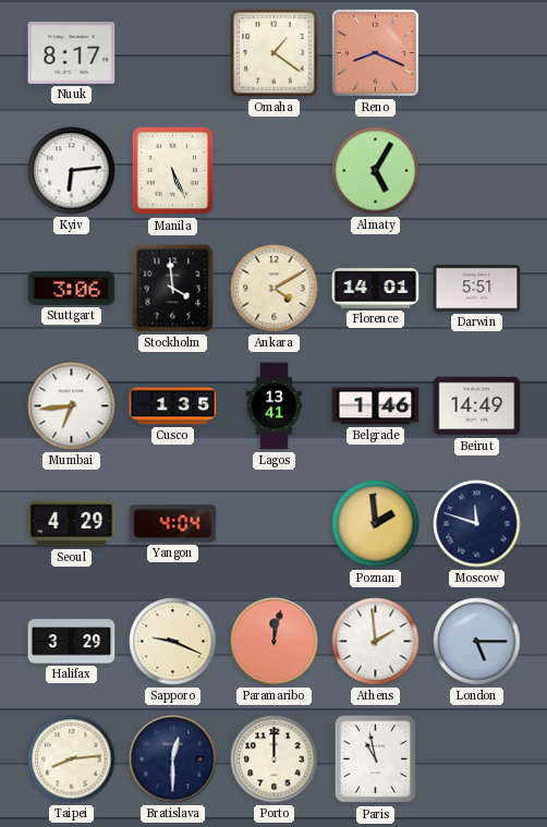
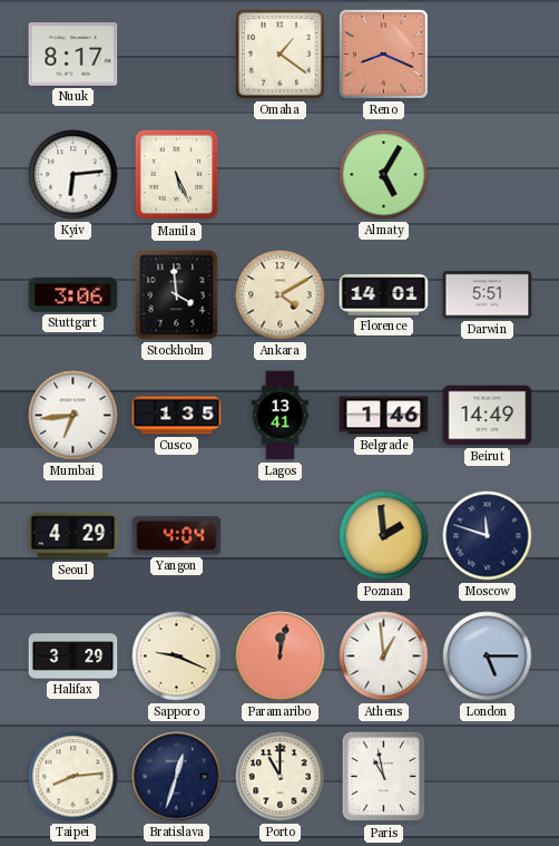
Athens: 1:59 -> 12:59 (384, 657)
Bratislava: 12:30 -> 12:33 (177, 777)
Porto: 12:00 -> 11:00 (281, 777)
